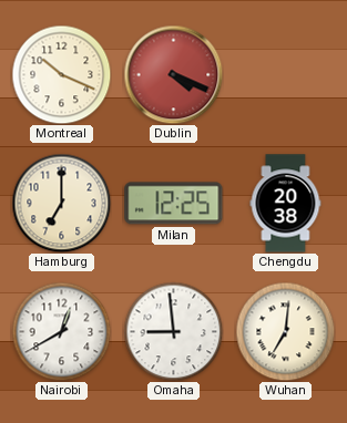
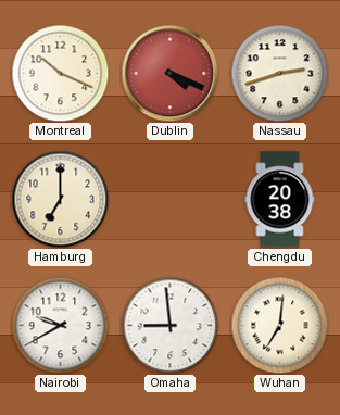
Nassau: none -> 2:42 (279, 73)
Milan: 12:25 -> none (174, 204)
Nairobi: 12:40 -> 9:40 (60, 325)
